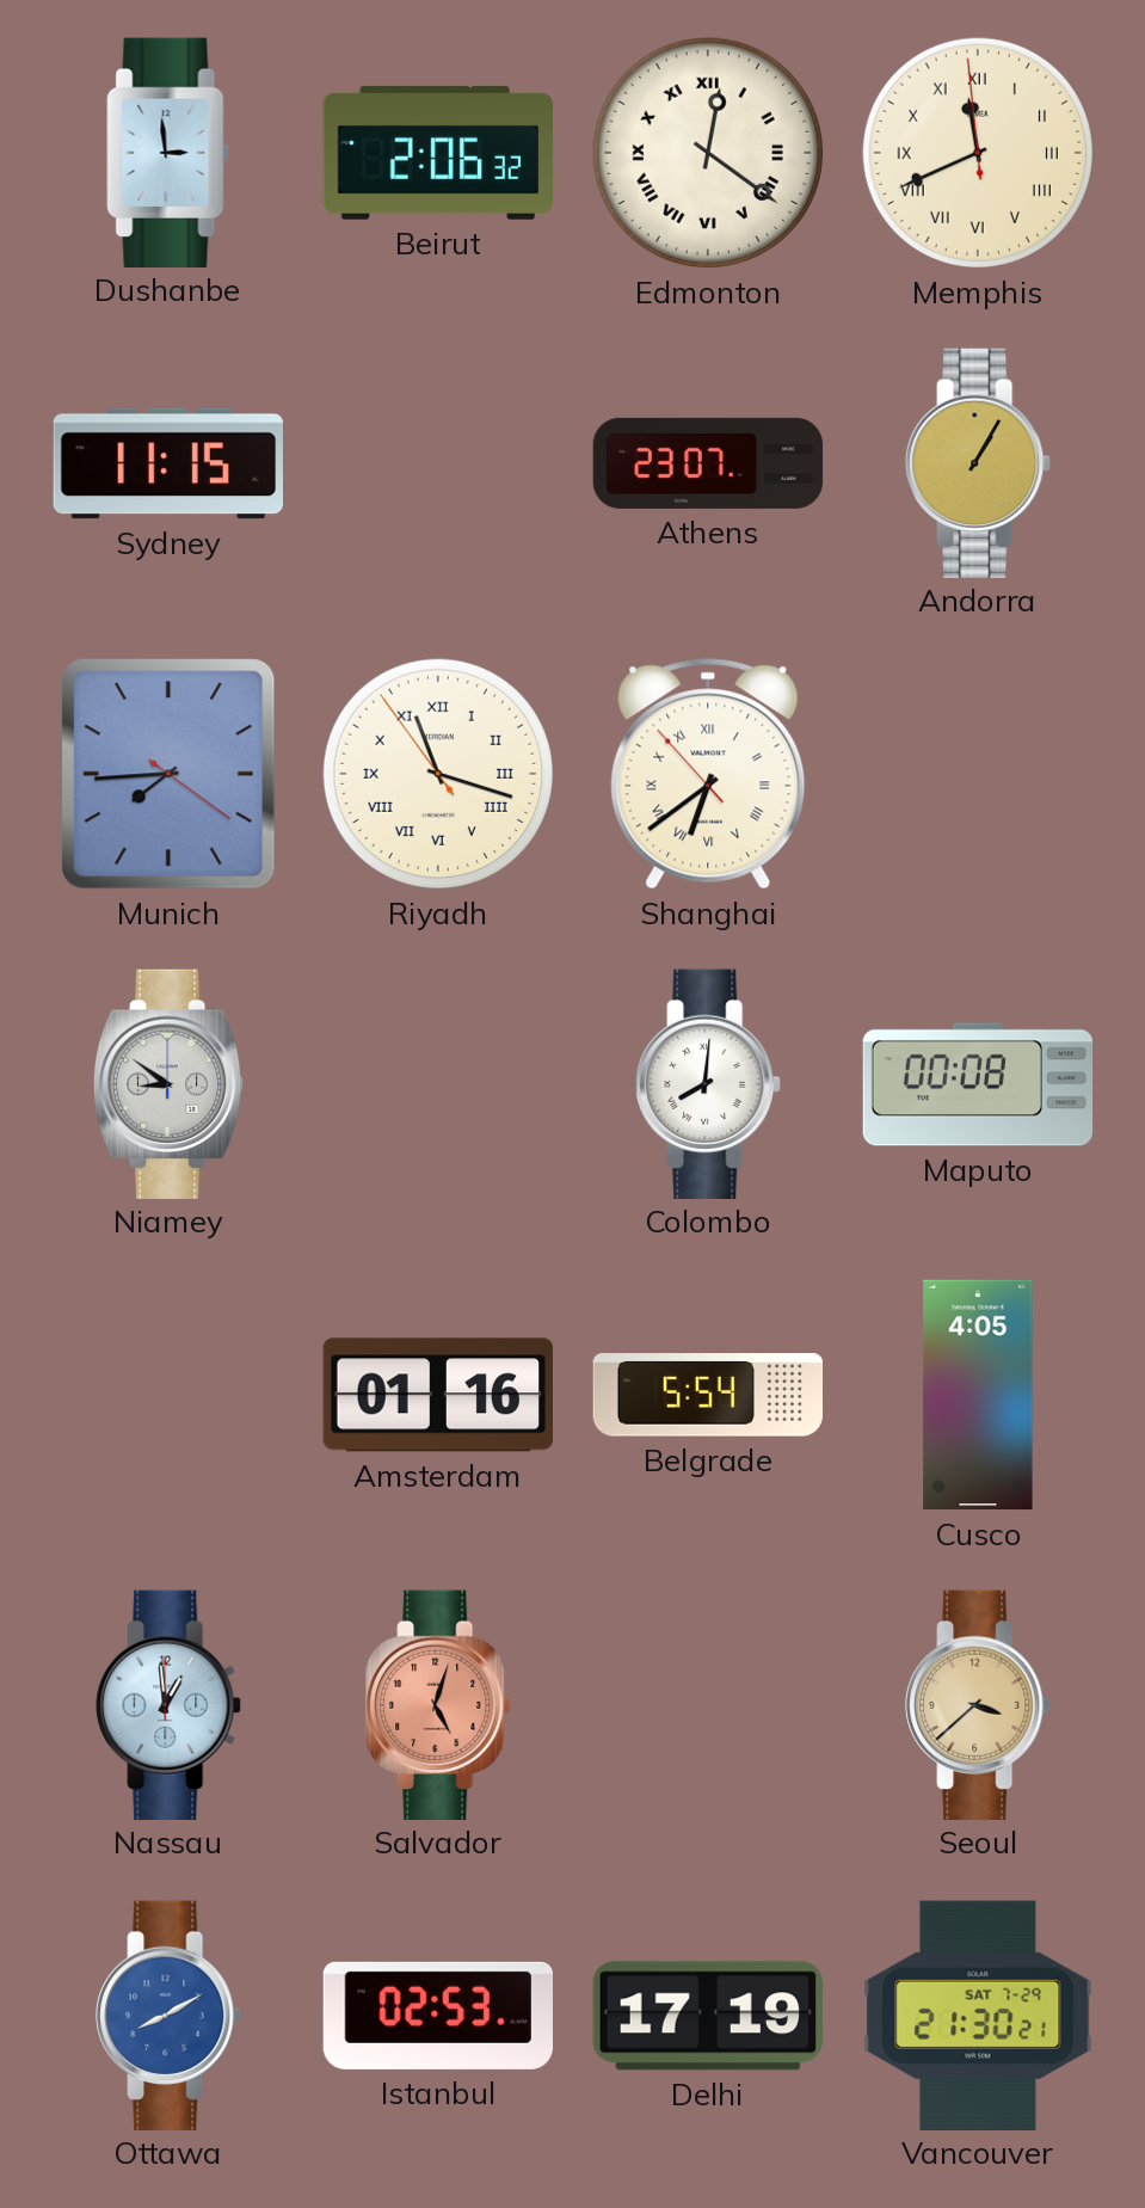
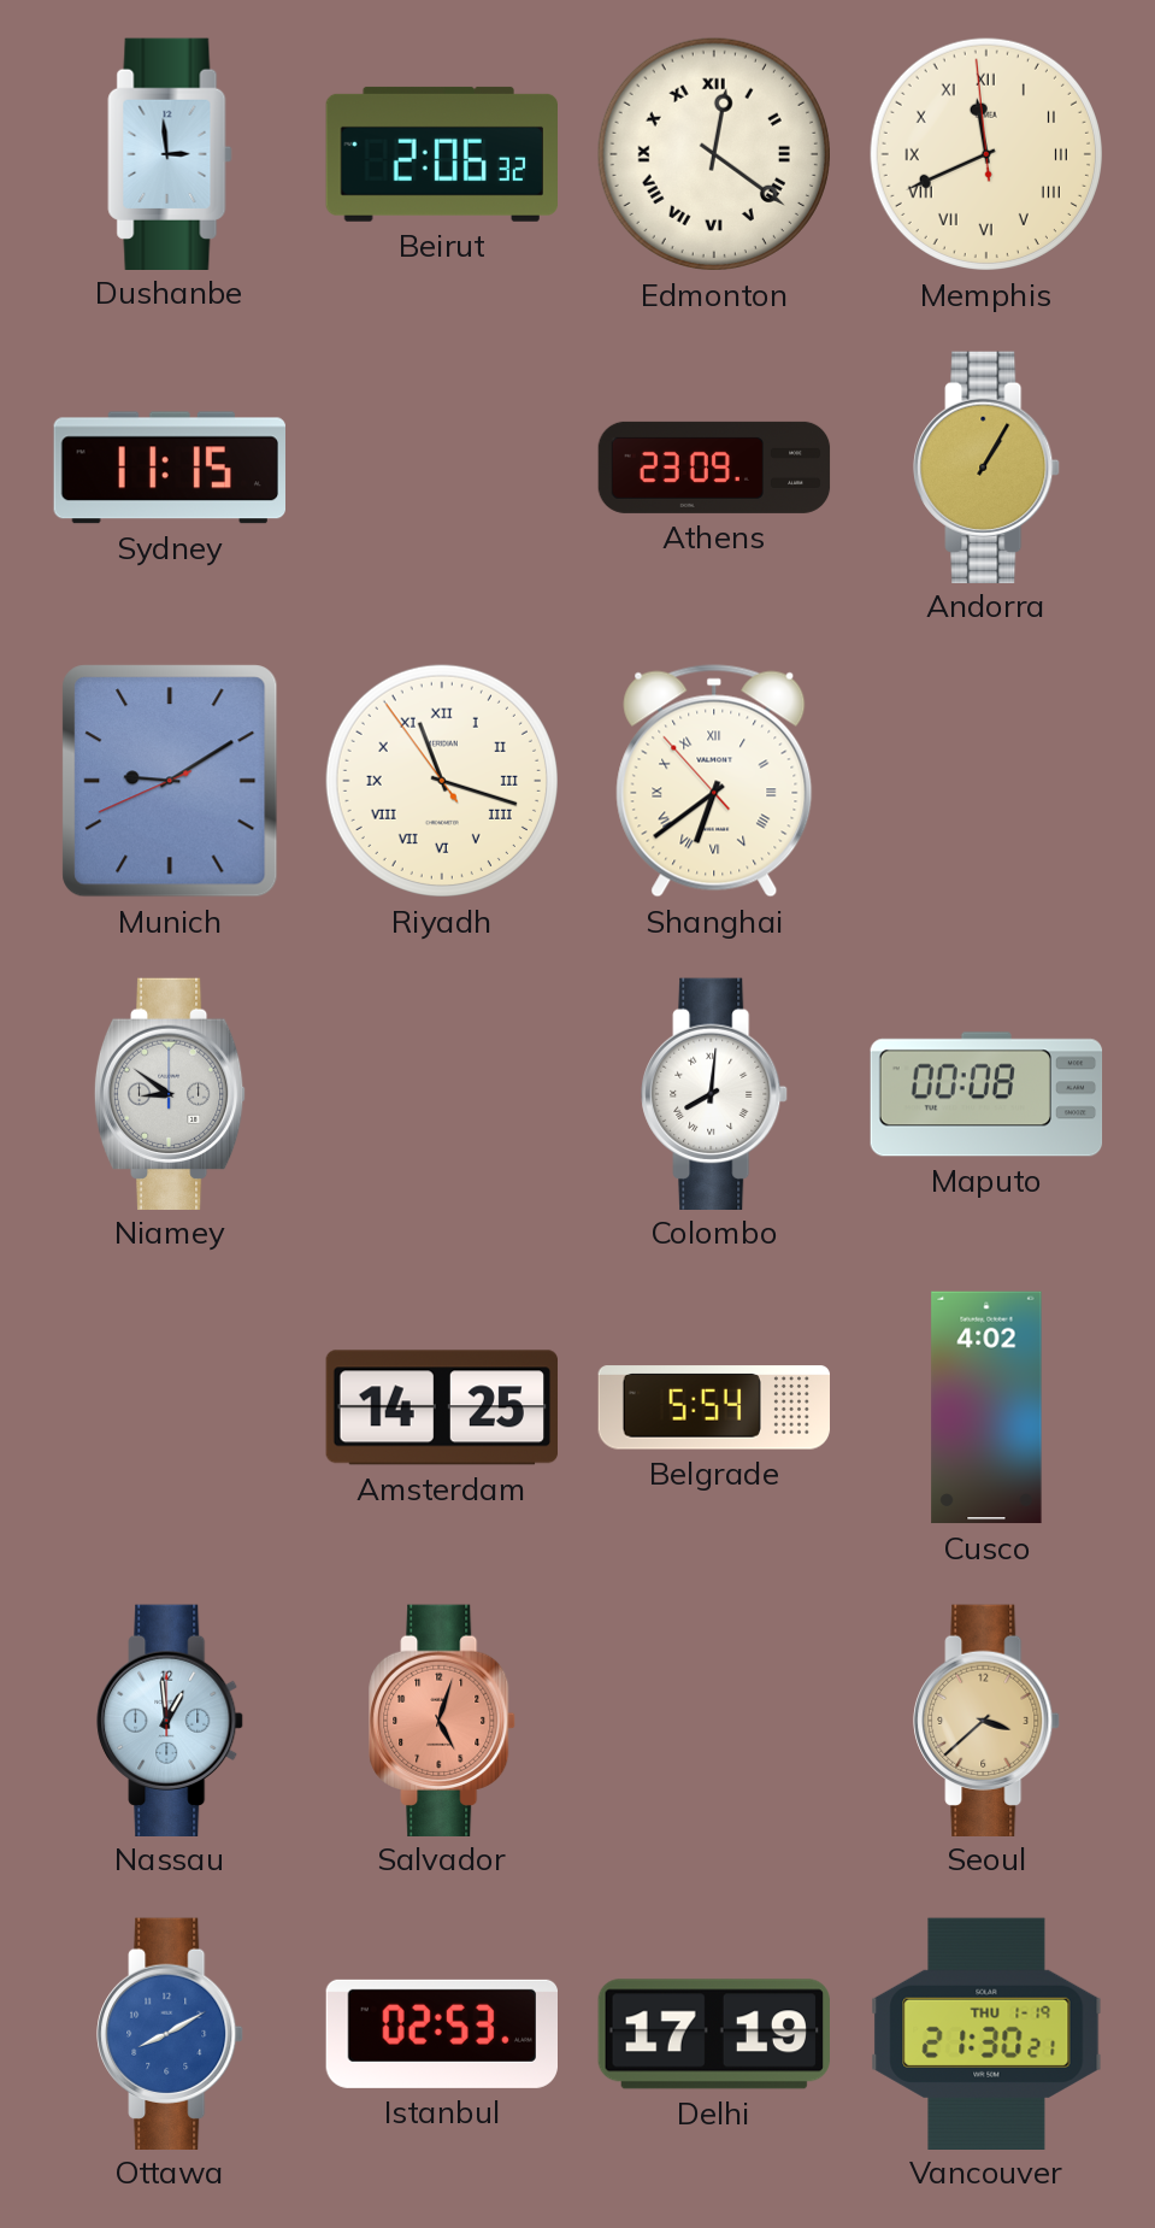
Athens: 23:07 -> 23:09 (714, 468)
Munich: 7:44 -> 9:09 (170, 781)
Amsterdam: 01:16 -> 14:25 (441, 1407)
Cusco: 4:05 -> 4:02 (986, 1407)
Vancouver date: SAT 7-29 -> THU 1-19 (986, 2033)
